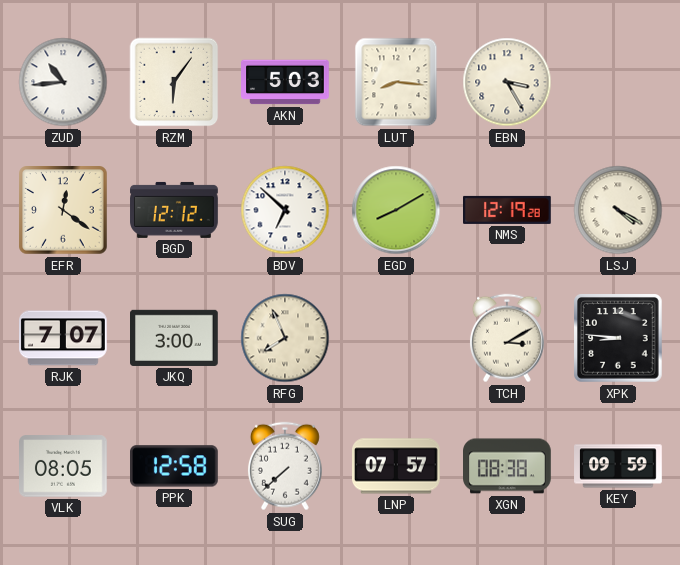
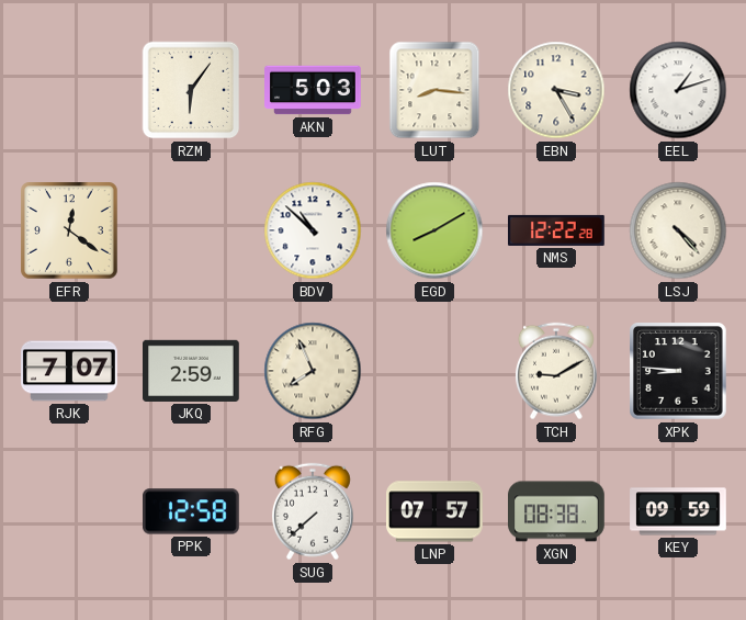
ZUD: 10:44 -> none (63, 82)
EEL: none -> 1:12 (678, 90)
BGD: 12:12 -> none (174, 210)
BDV: 6:52 -> 10:52 (313, 230)
NMS: 12:19 -> 12:22 (556, 230)
LSJ: 4:20 -> 4:23 (678, 230)
JKQ: 3:00 -> 2:59 (192, 371)
TCH: 3:10 -> 9:10 (556, 371)
VLK: 08:05 -> none (64, 466)
